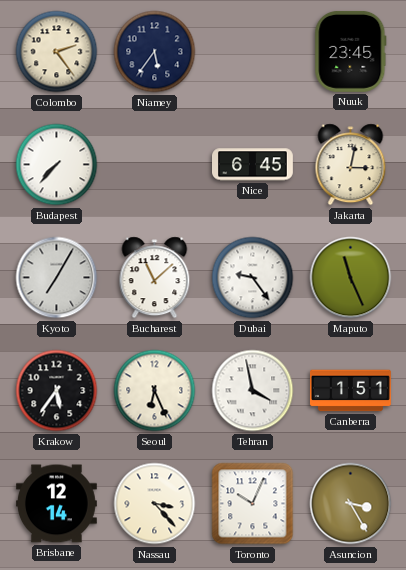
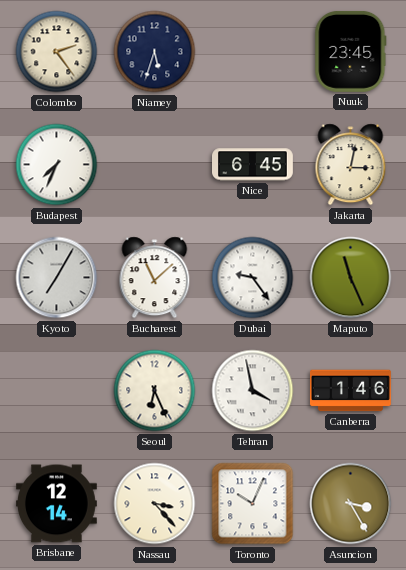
Niamey: 5:36 -> 5:33 (155, 52)
Budapest: 7:37 -> 7:34 (57, 165)
Krakow: 5:36 -> none (57, 391)
Canberra: 1:51 -> 1:46 (350, 391)
